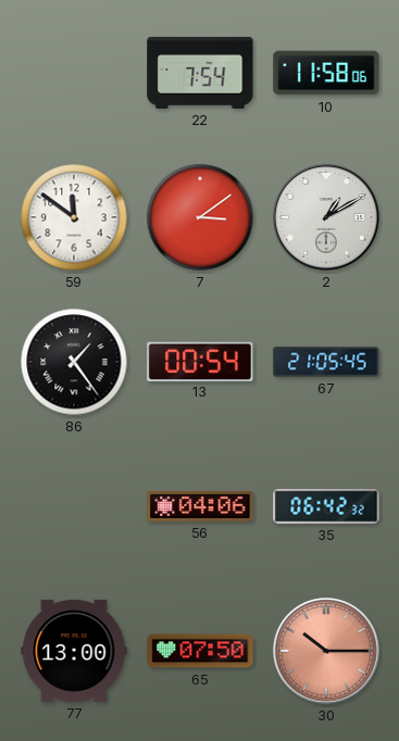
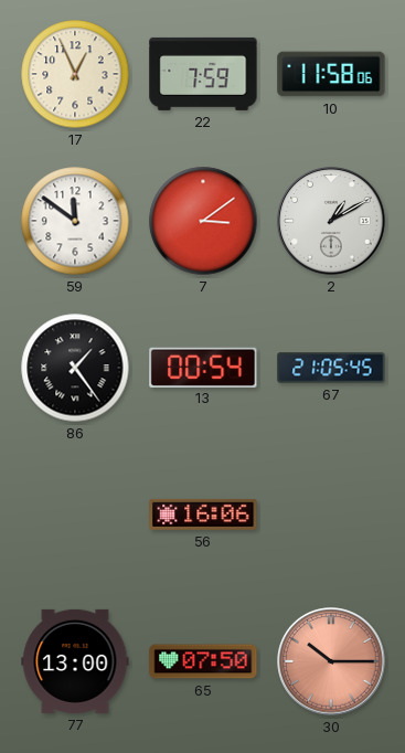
17: none -> 12:56 (75, 74)
22: 7:54 -> 7:59 (203, 74)
56: 04:06 -> 16:06 (203, 515)
35: 06:42 -> none (326, 506)
